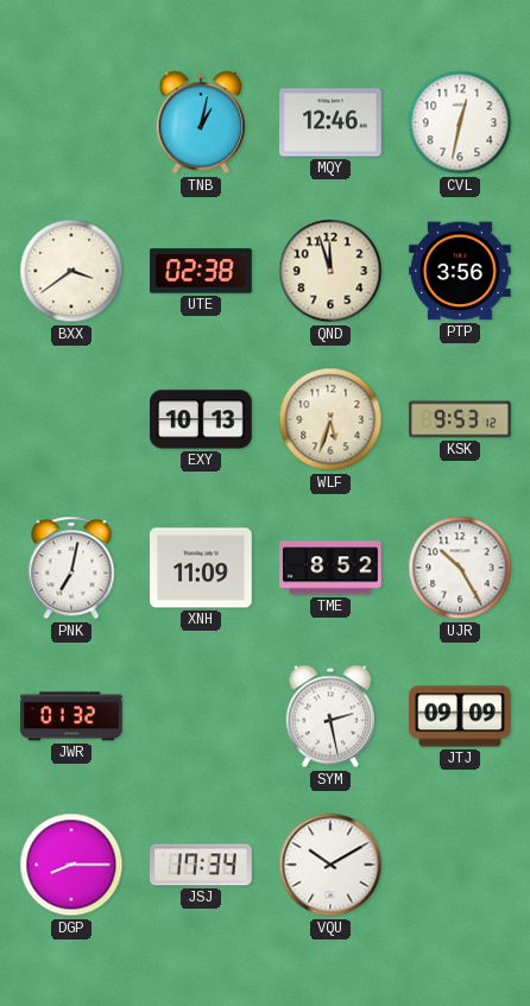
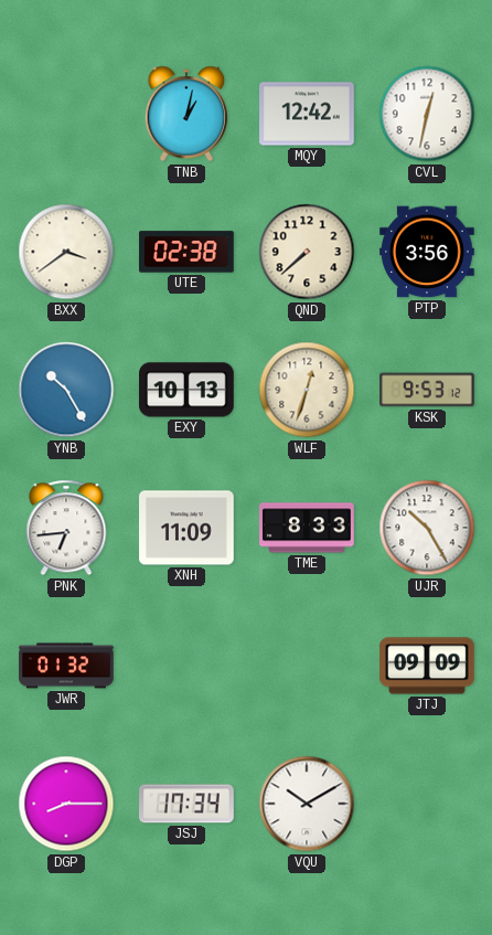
MQY: 12:46 -> 12:42 (307, 114)
QND: 11:57 -> 7:38 (307, 252)
YNB: none -> 10:25 (66, 390)
WLF: 5:33 -> 12:33 (307, 390)
PNK: 7:02 -> 6:44 (66, 528)
TME: 8:52 -> 8:33 (308, 528)
SYM: 2:28 -> none (329, 716)
